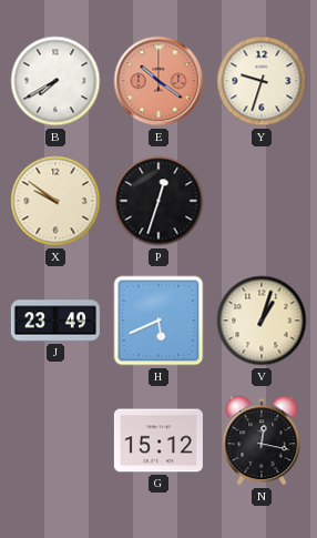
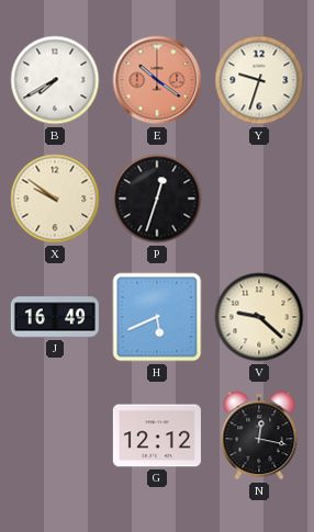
J: 23:49 -> 16:49 (55, 317)
V: 1:03 -> 9:22 (259, 317)
G: 15:12 -> 12:12 (157, 435)
